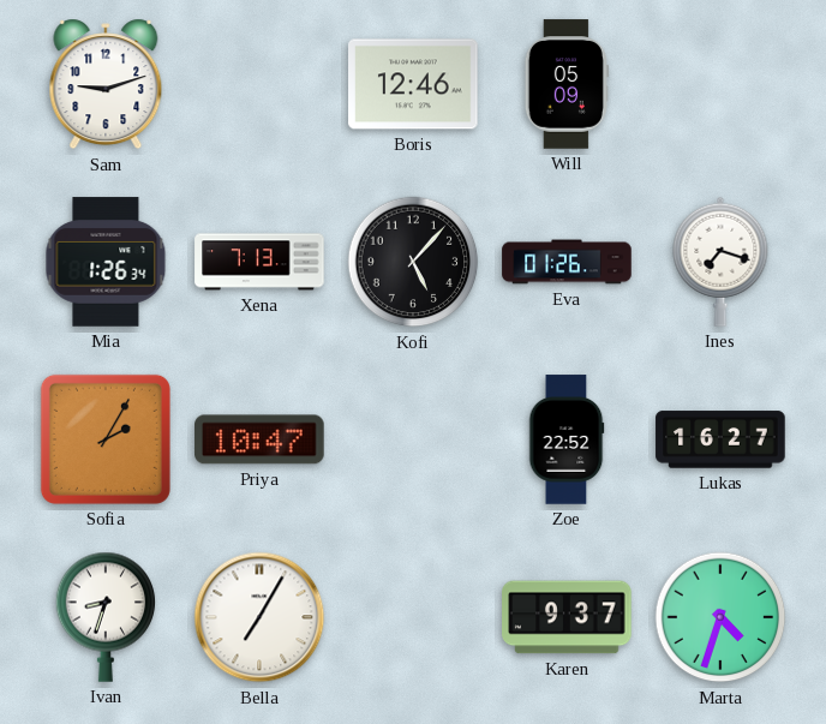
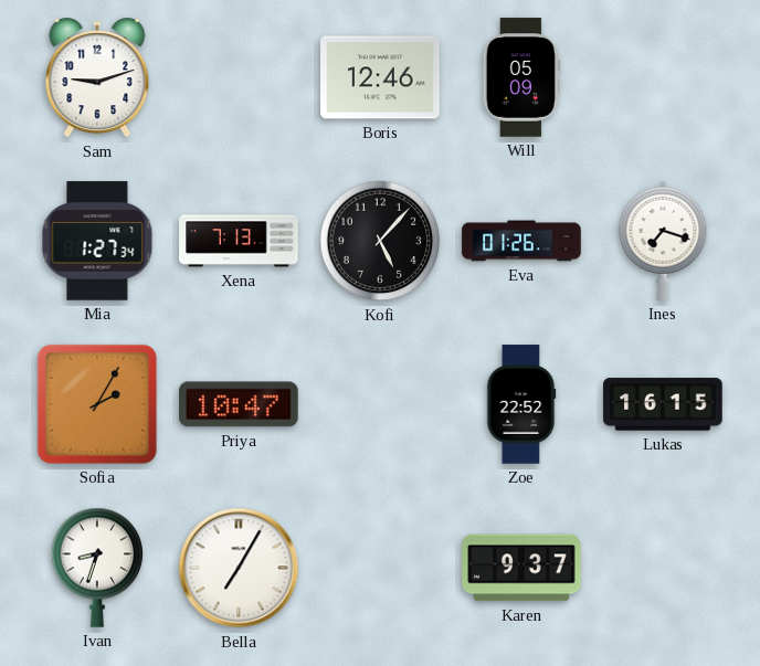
Mia: 1:26 -> 1:27 (97, 241)
Lukas: 16:27 -> 16:15 (663, 404)
Marta: 4:33 -> none (720, 617)
